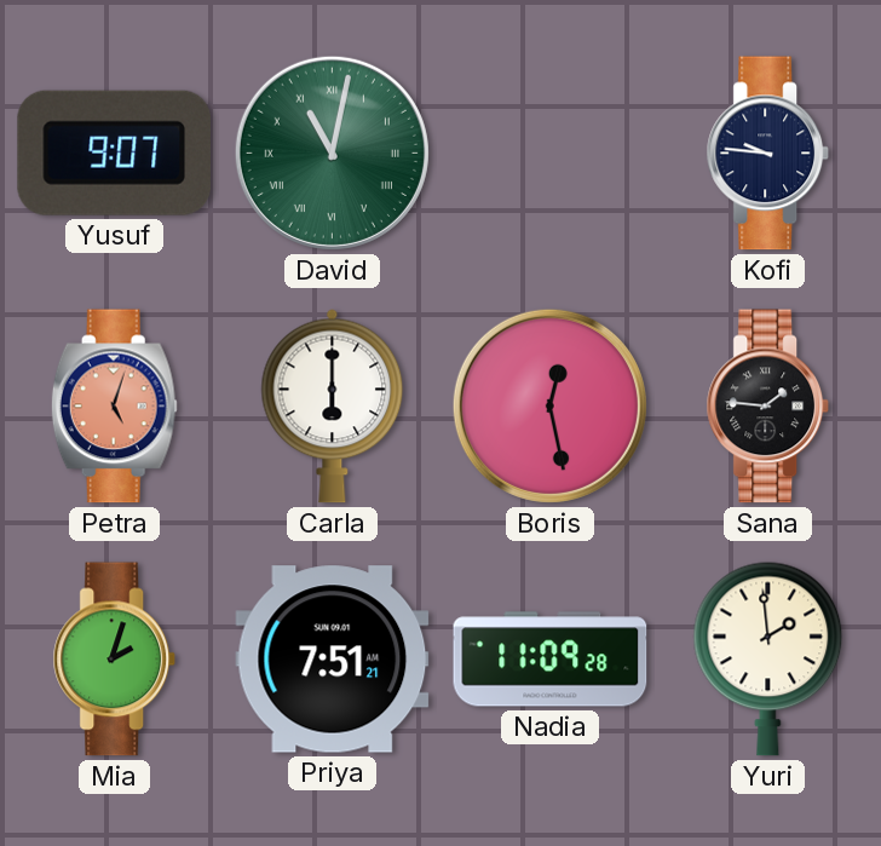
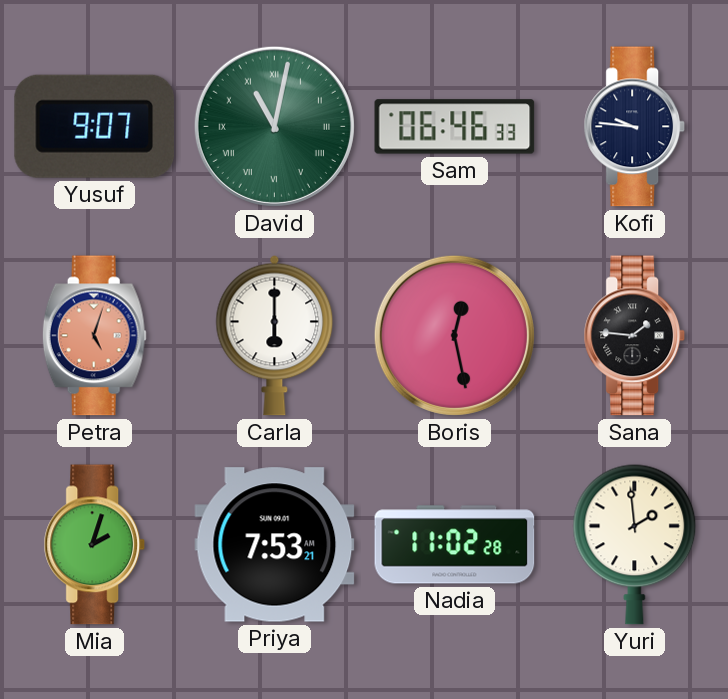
Sam: none -> 06:46 (455, 127)
Priya: 7:51 -> 7:53 (275, 545)
Nadia: 11:09 -> 11:02 (455, 545)
